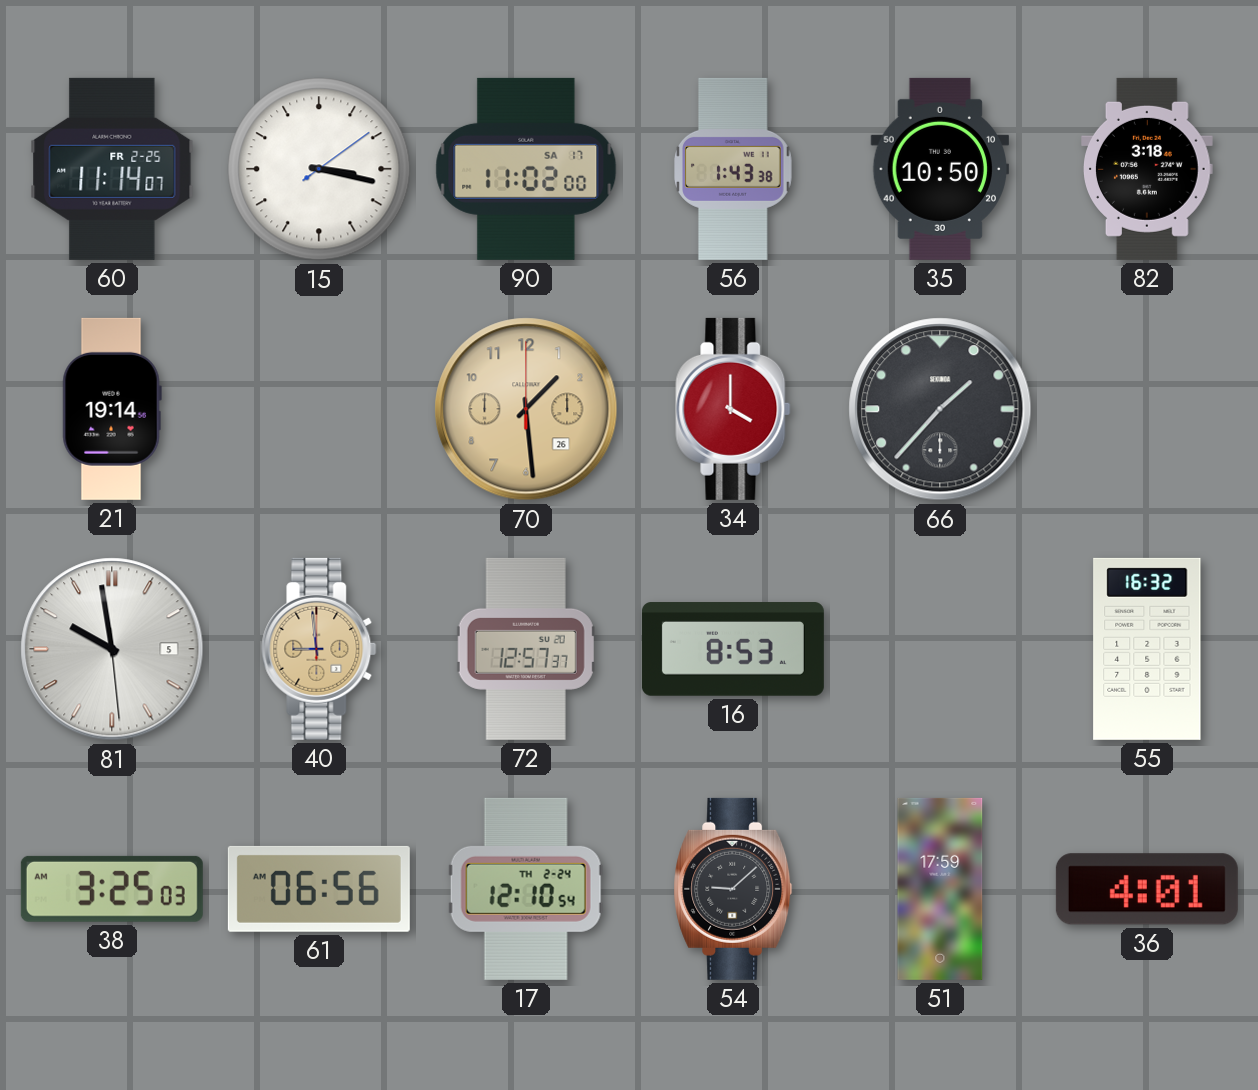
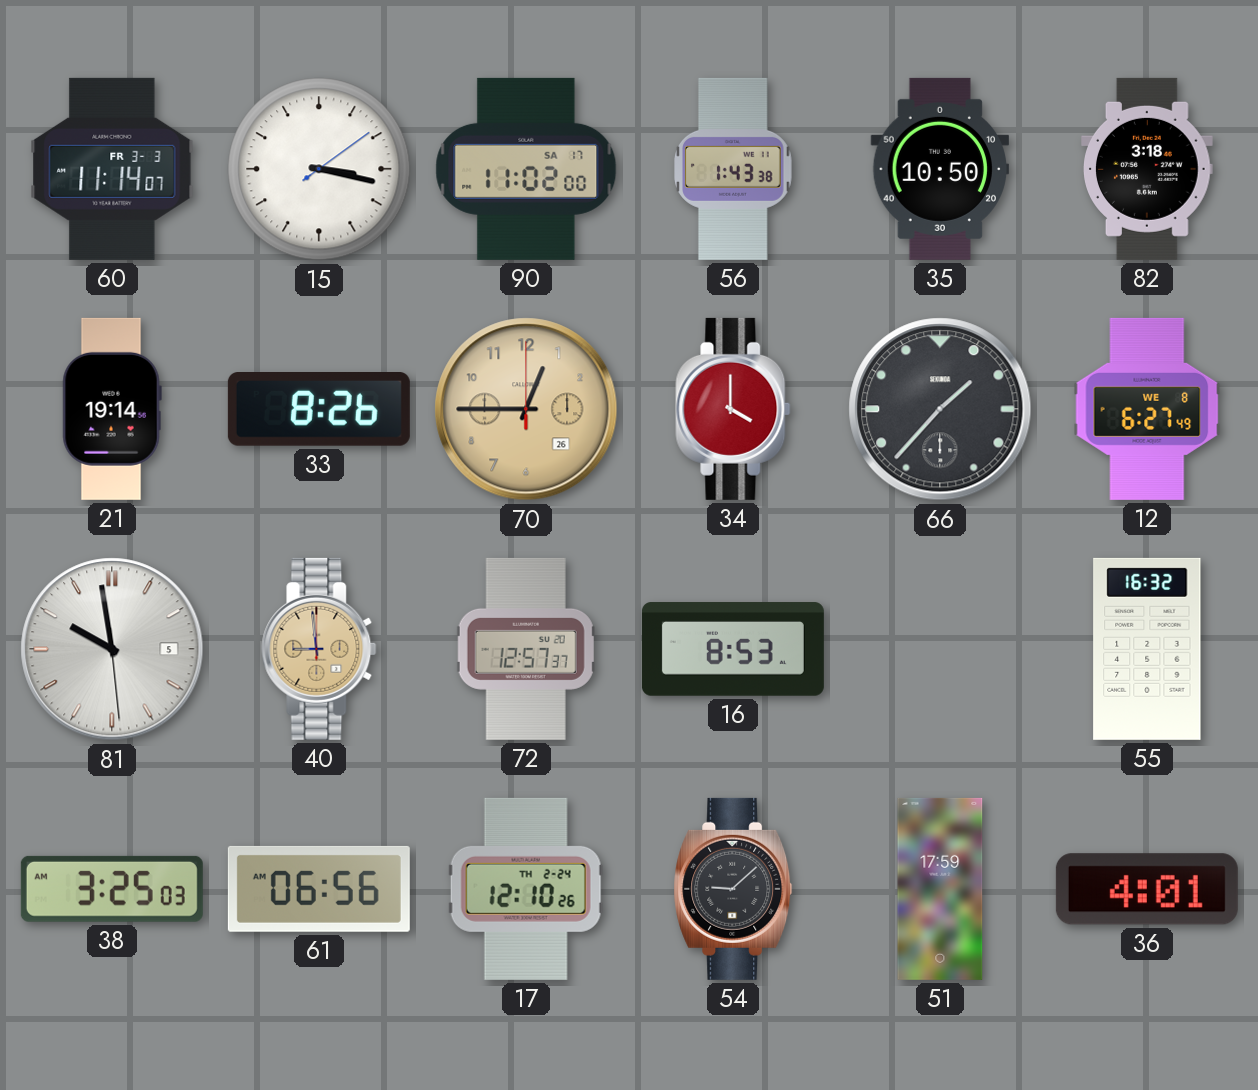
60 date: FR 2-25 -> FR 3-3 (112, 169)
33: none -> 8:26 (319, 410)
70: 1:29 -> 12:45 (526, 409)
12: none -> 6:27 (1147, 409)
17: 12:10:54 -> 12:10:26 (526, 889)
